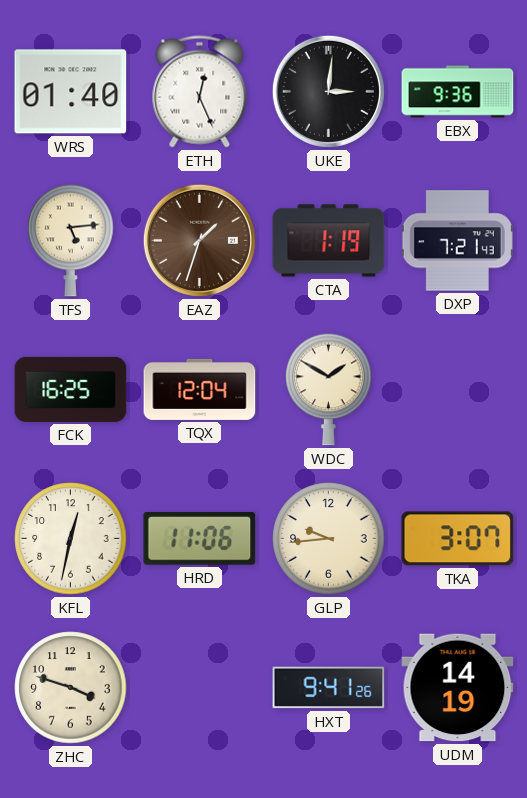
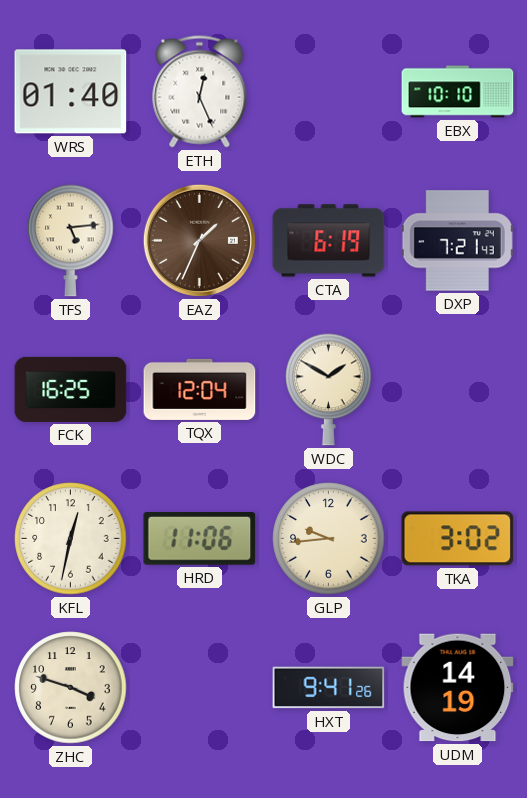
UKE: 3:01 -> none (328, 91)
EBX: 9:36 -> 10:10 (458, 92)
EAZ: 1:33 -> 1:34 (199, 240)
CTA: 1:19 -> 6:19 (329, 241)
TKA: 3:07 -> 3:02 (458, 539)
